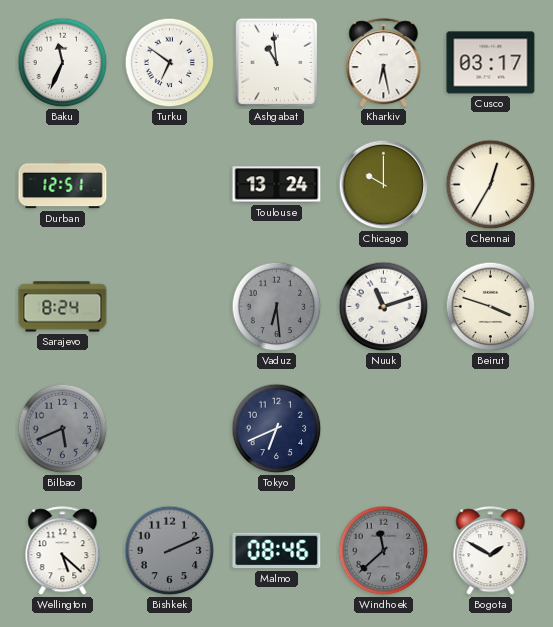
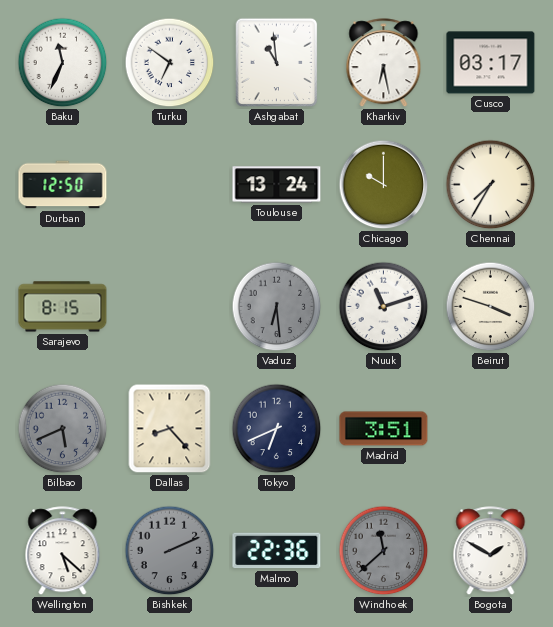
Durban: 12:51 -> 12:50 (63, 185)
Chennai: 12:35 -> 7:35 (491, 185)
Sarajevo: 8:24 -> 8:15 (63, 307)
Dallas: none -> 8:23 (170, 429)
Madrid: none -> 3:51 (384, 429)
Malmo: 08:46 -> 22:36 (277, 551)
